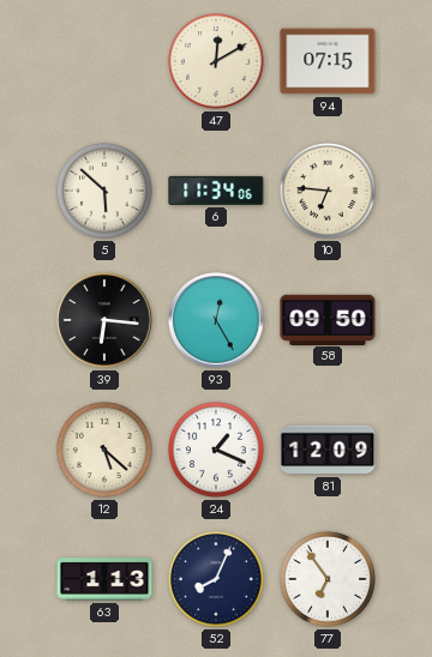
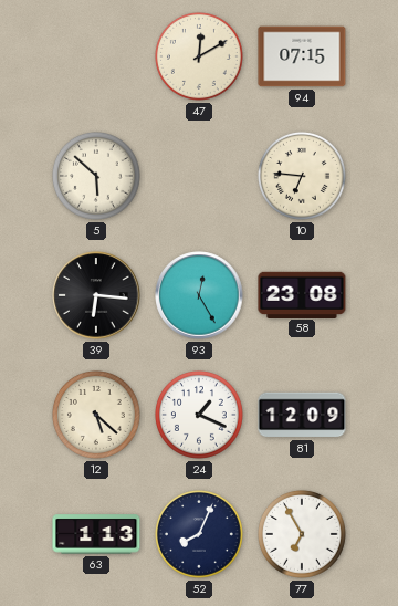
6: 11:34 -> none (216, 191)
58: 09:50 -> 23:08 (302, 294)
77: 6:54 -> 6:55 (302, 534)
